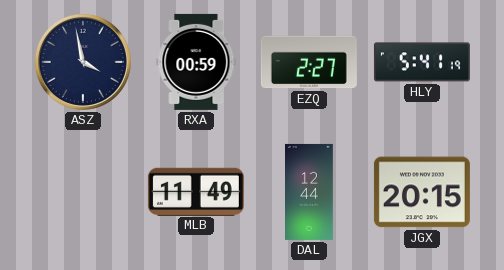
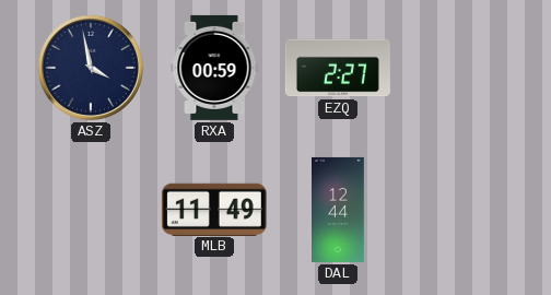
HLY: 5:41 -> none (422, 62)
JGX: 20:15 -> none (422, 192)
